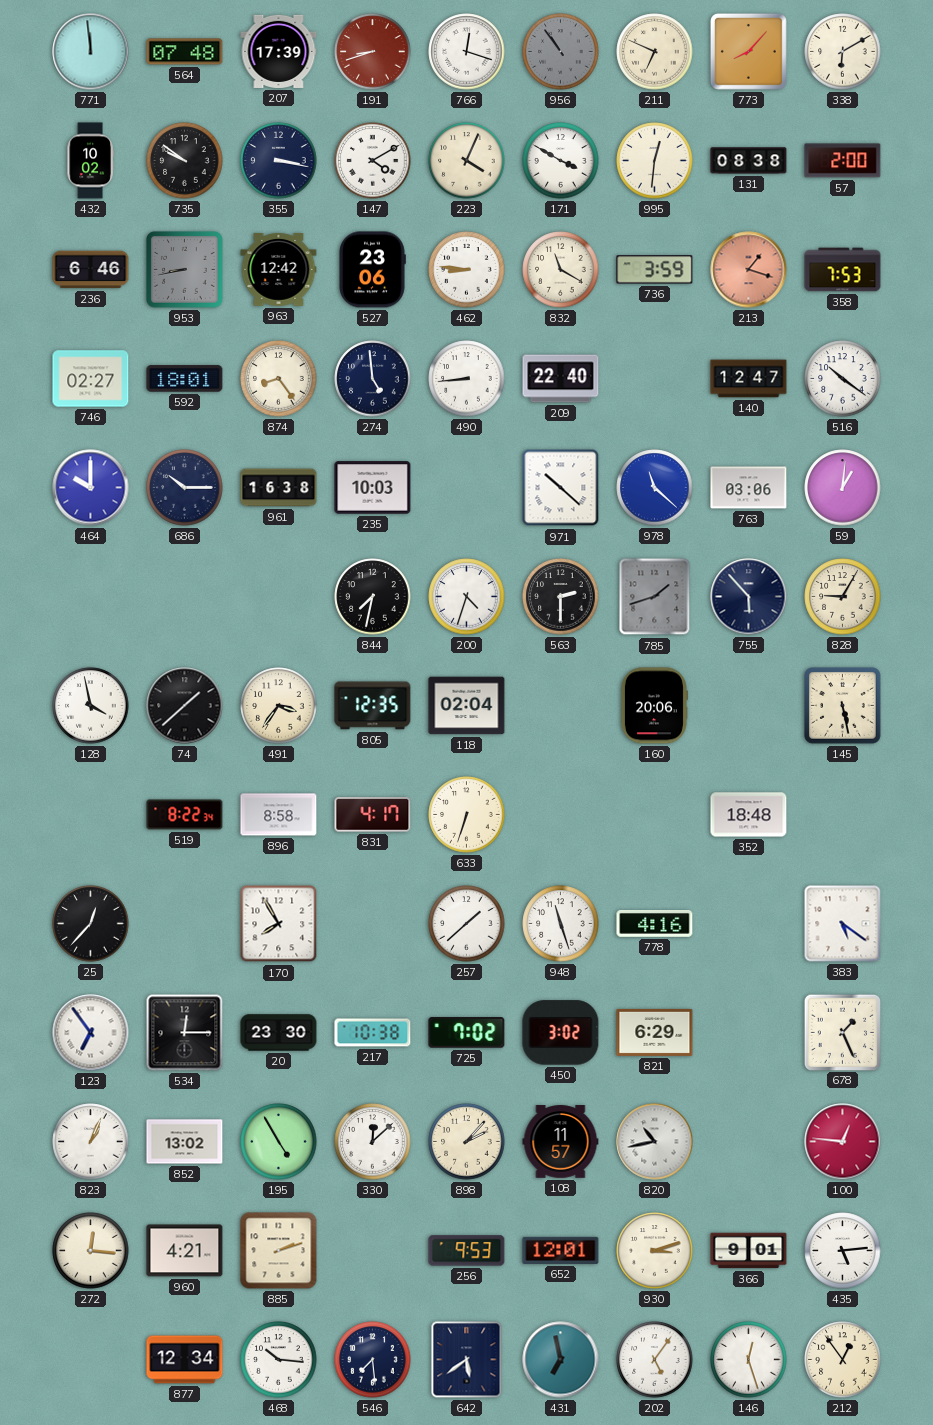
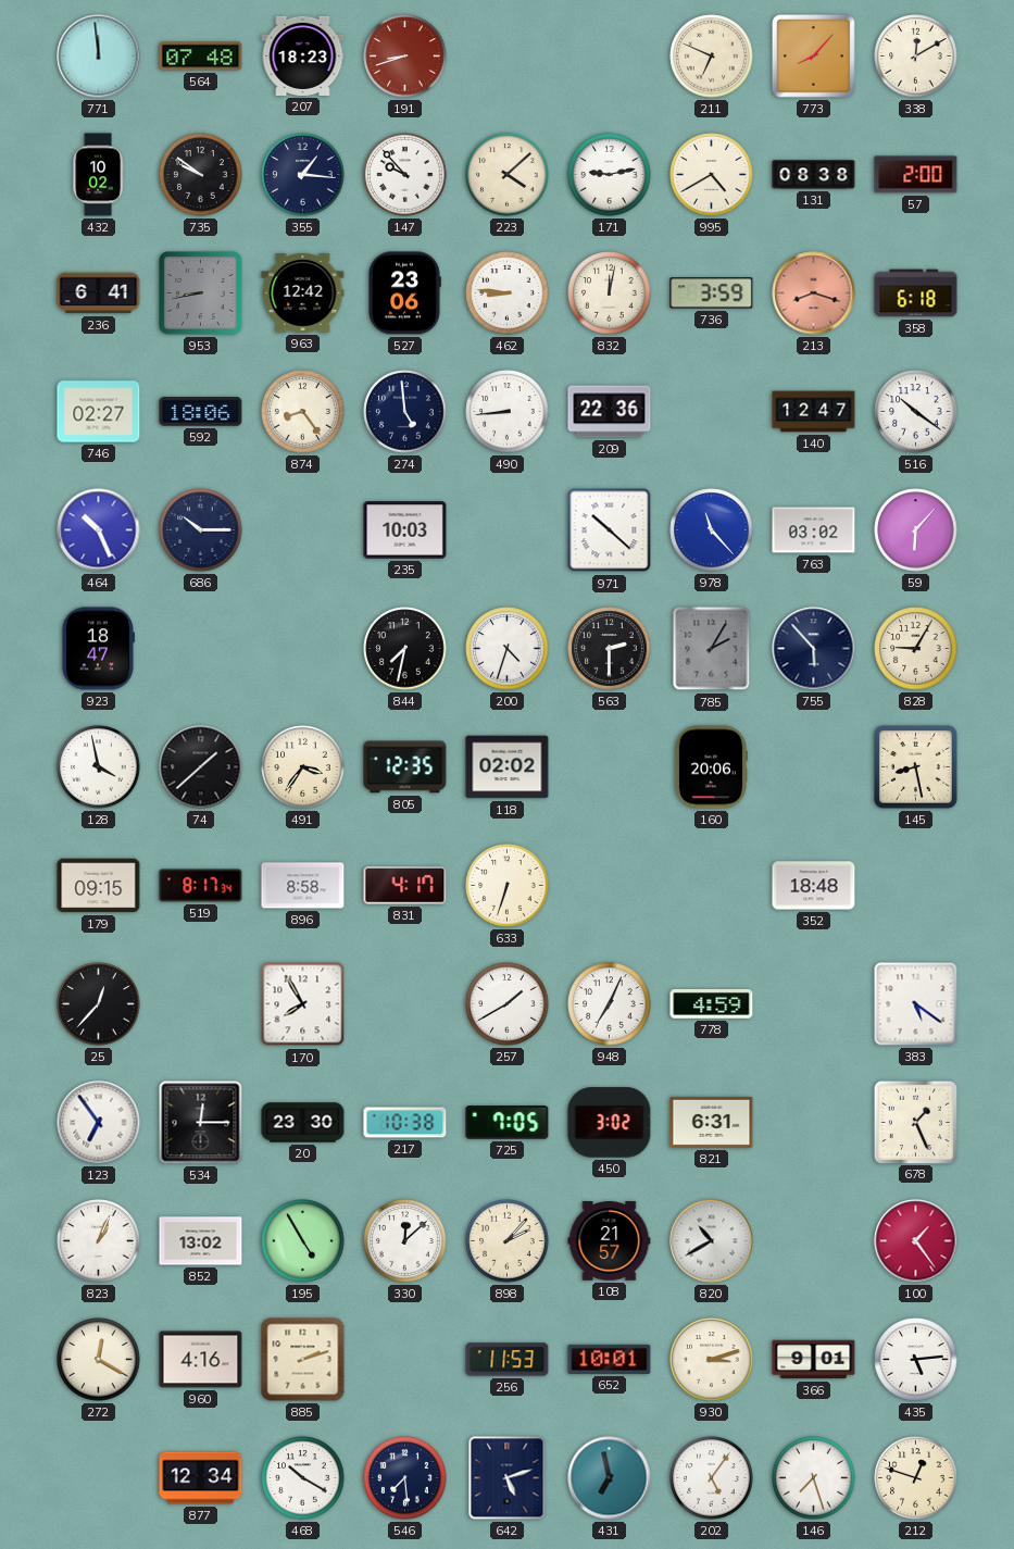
207: 17:39 -> 18:23 (303, 55)
766: 12:18 -> none (467, 52)
956: 10:54 -> none (561, 52)
338: 6:10 -> 12:10 (916, 57)
355: 3:17 -> 1:16 (303, 175)
147: 4:10 -> 9:53 (405, 175)
223: 4:04 -> 4:08 (508, 175)
171: 3:50 -> 9:13 (610, 175)
995: 12:31 -> 4:40 (712, 175)
236: 6:46 -> 6:41 (99, 293)
832: 11:20 -> 12:02 (610, 293)
213: 1:18 -> 8:18 (814, 293)
358: 7:53 -> 6:18 (916, 293)
592: 18:01 -> 18:06 (201, 412)
209: 22:40 -> 22:36 (610, 412)
464: 10:00 -> 10:26 (99, 530)
961: 16:38 -> none (279, 488)
978: 11:22 -> 11:23 (712, 530)
763: 03:06 -> 03:02 (814, 530)
59: 1:01 -> 6:07 (916, 530)
923: none -> 18:47 (98, 649)
785: 1:42 -> 2:05 (712, 649)
118: 02:04 -> 02:02 (508, 767)
145: 5:28 -> 8:28 (916, 767)
179: none -> 09:15 (99, 886)
519: 8:22 -> 8:17 (201, 886)
257: 1:38 -> 1:40 (508, 1004)
948: 11:27 -> 7:04 (610, 1004)
778: 4:16 -> 4:59 (712, 1004)
725: 7:02 -> 7:05 (508, 1123)
821: 6:29 -> 6:31 (712, 1122)
108: 11:57 -> 21:57 (610, 1241)
820: 10:43 -> 10:40 (712, 1241)
100: 12:46 -> 1:24 (916, 1241)
272: 12:16 -> 12:20 (99, 1360)
960: 4:21 -> 4:16 (201, 1360)
256: 9:53 -> 11:53 (508, 1360)
652: 12:01 -> 10:01 (610, 1359)
468: 10:16 -> 10:20 (303, 1478)
642: 5:39 -> 5:12 (508, 1478)
146: 12:27 -> 7:27 (814, 1478)
212: 12:54 -> 12:48 (916, 1478)
